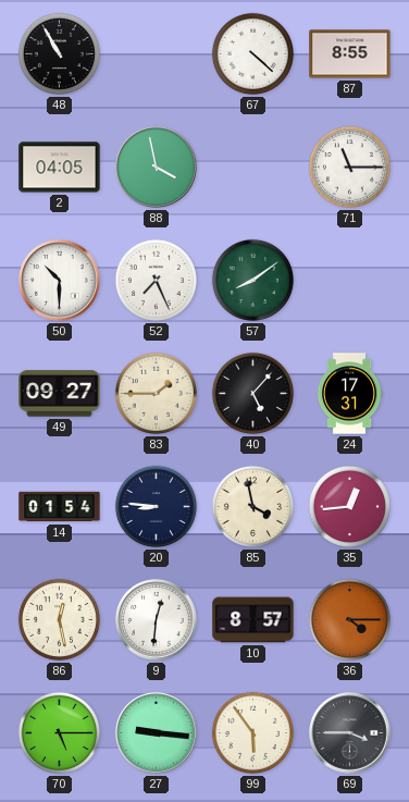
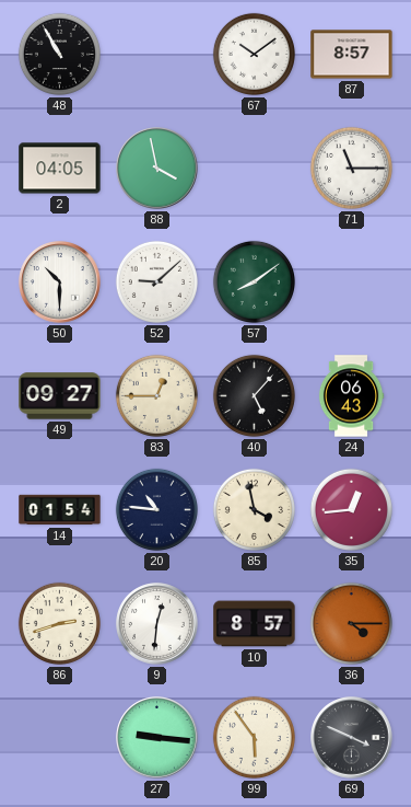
67: 4:22 -> 10:09 (254, 54)
87: 8:55 -> 8:57 (352, 55)
52: 7:26 -> 9:08 (156, 281)
83: 1:45 -> 12:45 (156, 395)
24: 17:31 -> 06:43 (351, 396)
20: 8:46 -> 10:46 (156, 509)
86: 12:28 -> 2:42 (59, 623)
70: 5:15 -> none (59, 732)
69: 3:45 -> 3:49 (352, 738)
